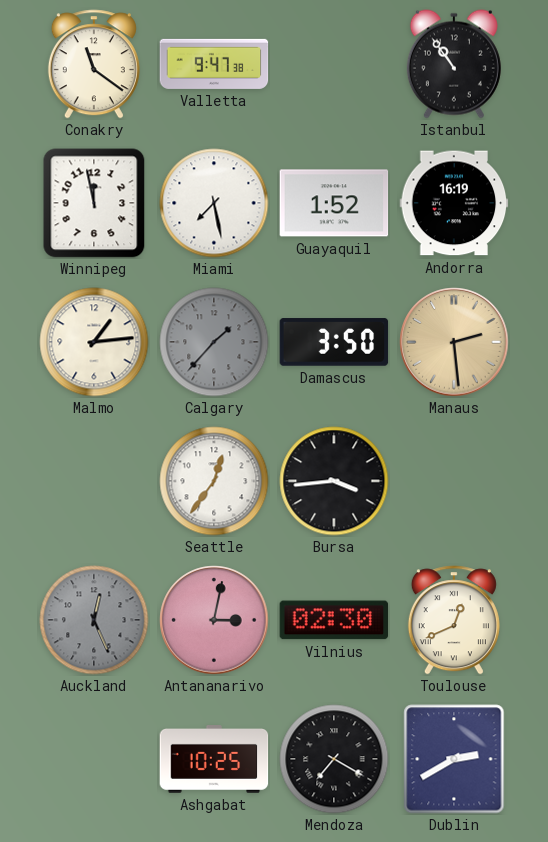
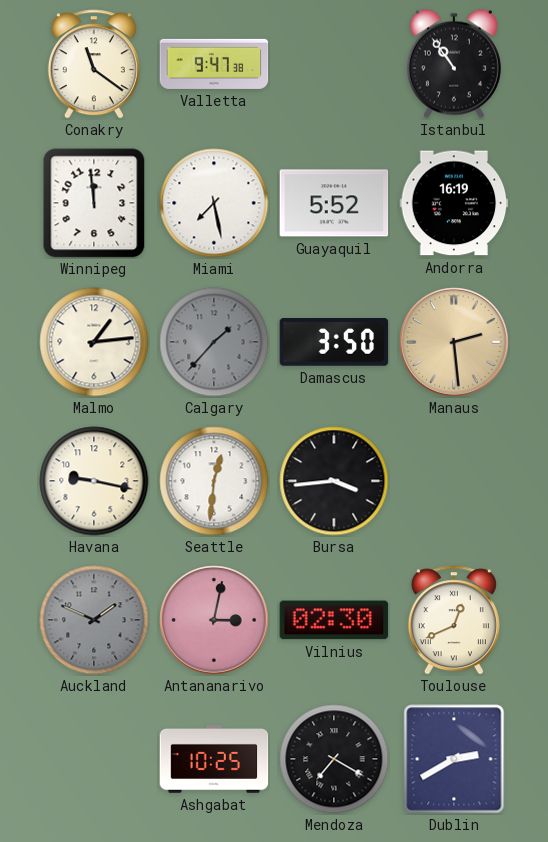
Winnipeg: 11:58 -> 11:59 (94, 203)
Guayaquil: 1:52 -> 5:52 (334, 203)
Havana: none -> 9:17 (94, 481)
Seattle: 12:36 -> 12:31 (214, 481)
Auckland: 12:26 -> 1:49 (94, 620)
